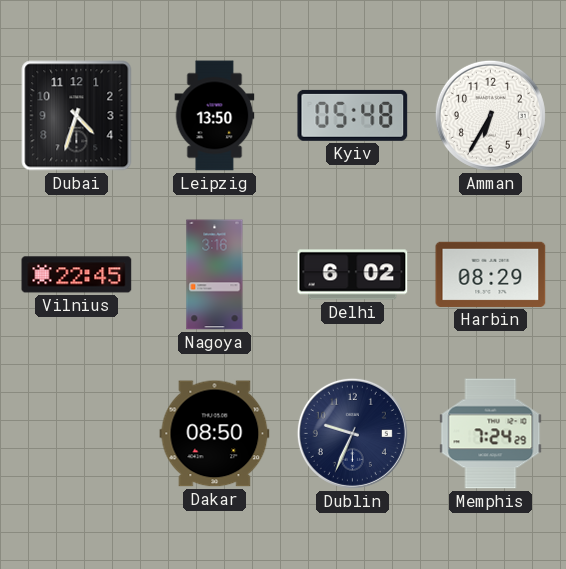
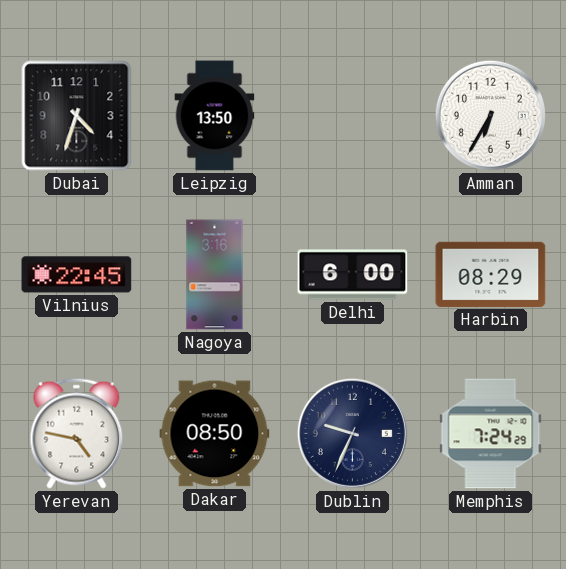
Kyiv: 05:48 -> none (353, 115)
Delhi: 6:02 -> 6:00 (353, 275)
Yerevan: none -> 4:47 (77, 433)
